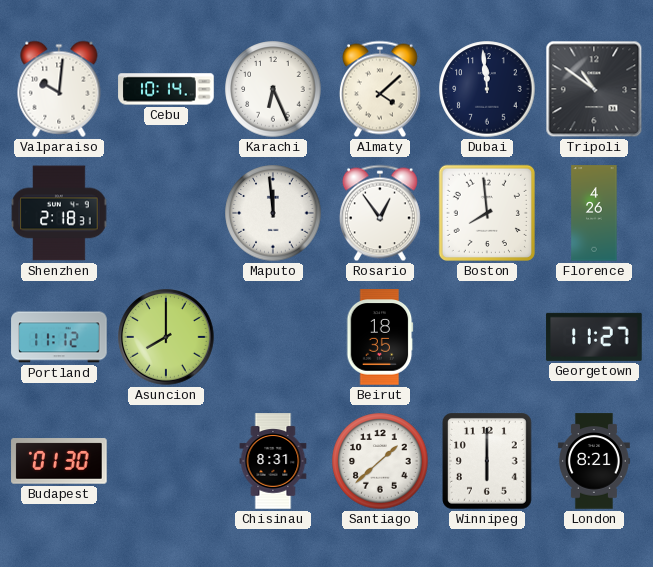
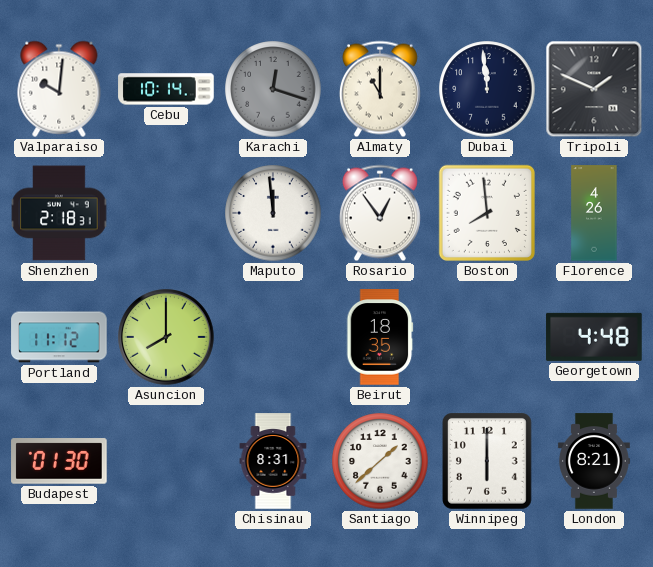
Karachi: 6:26 -> 12:18 (273, 89)
Karachi dial: white -> grey (273, 89)
Almaty: 4:08 -> 11:00 (380, 89)
Tripoli: 10:51 -> 1:49 (594, 89)
Georgetown: 11:27 -> 4:48 (594, 337)
